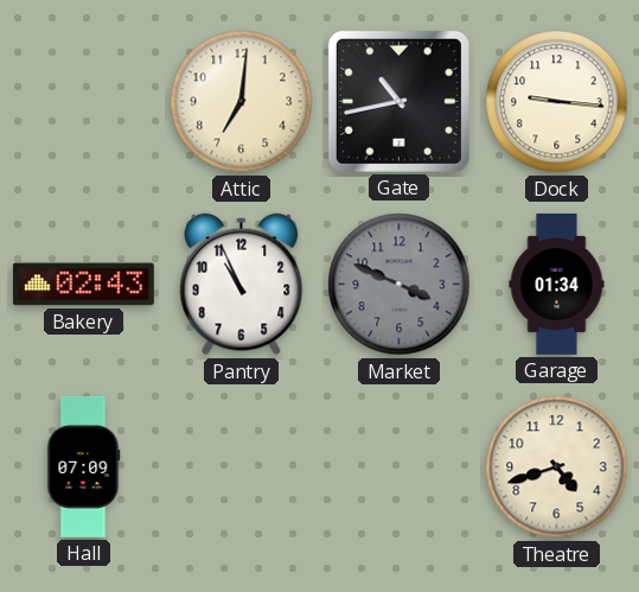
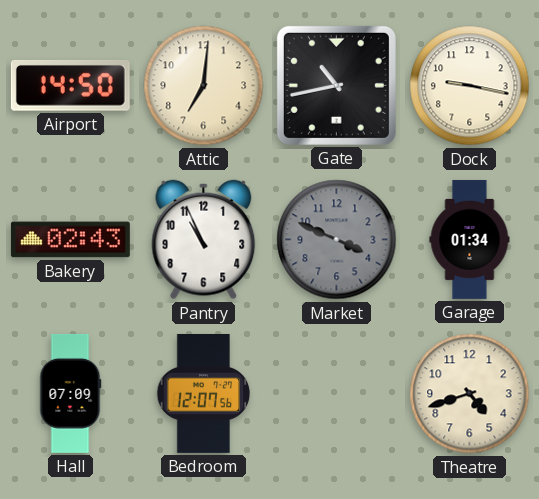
Airport: none -> 14:50 (70, 86)
Dock: 9:16 -> 9:17 (470, 86)
Bedroom: none -> 12:07 (204, 393)
